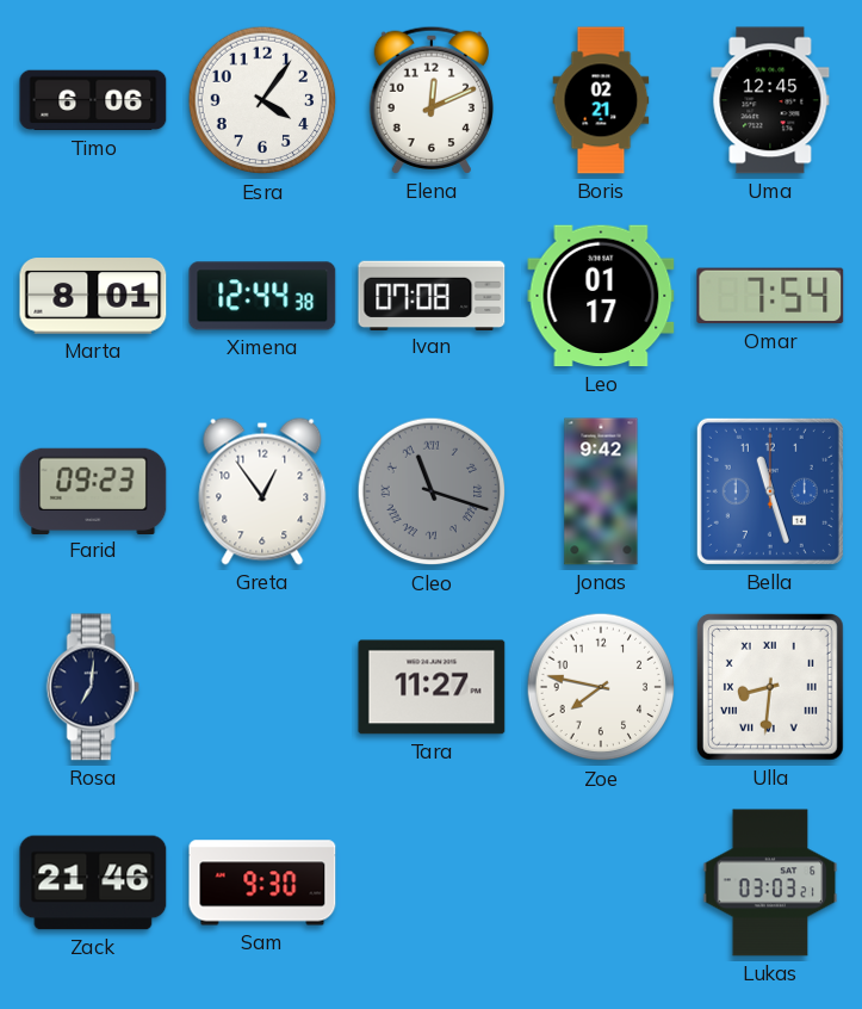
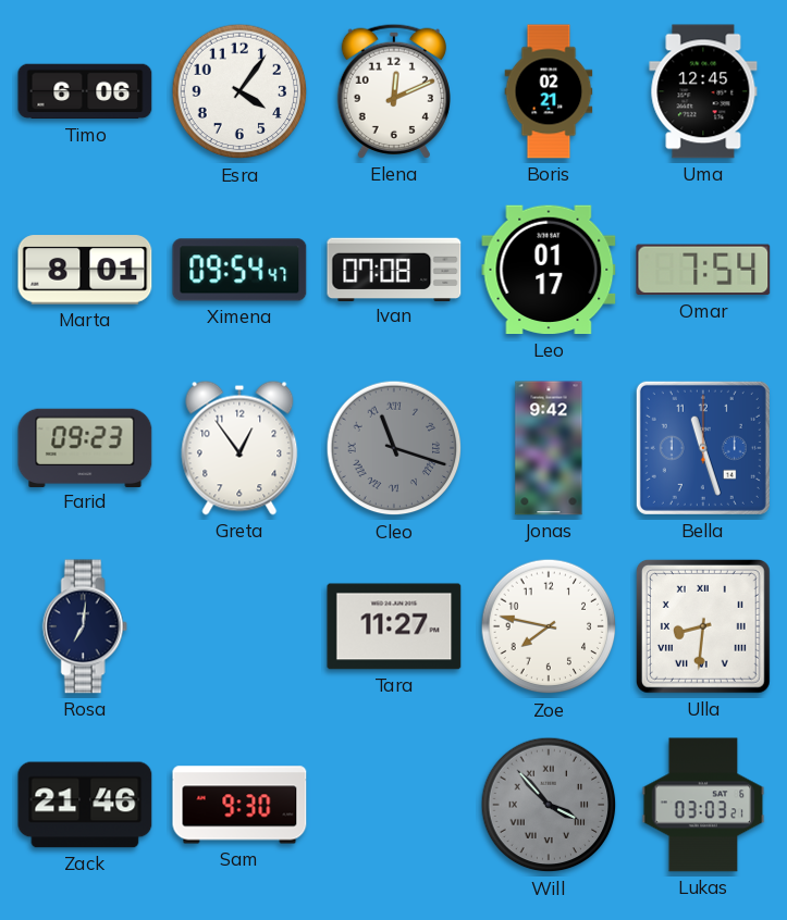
Ximena: 12:44 -> 09:54 (239, 270)
Will: none -> 3:53 (549, 805)
